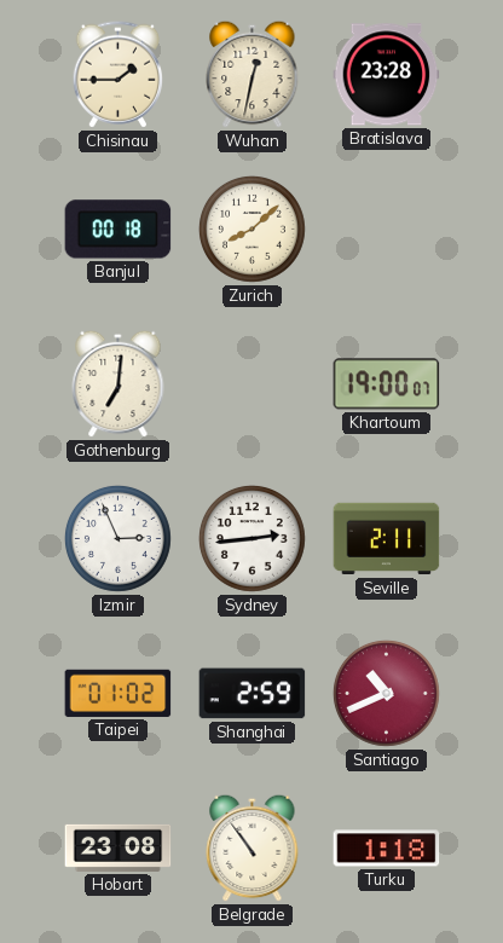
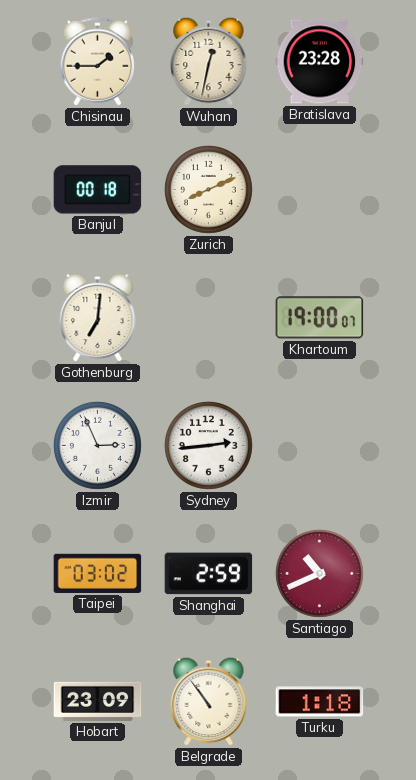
Zurich: 8:08 -> 8:11 (208, 189)
Seville: 2:11 -> none (387, 539)
Taipei: 01:02 -> 03:02 (98, 573)
Hobart: 23:08 -> 23:09 (98, 701)
